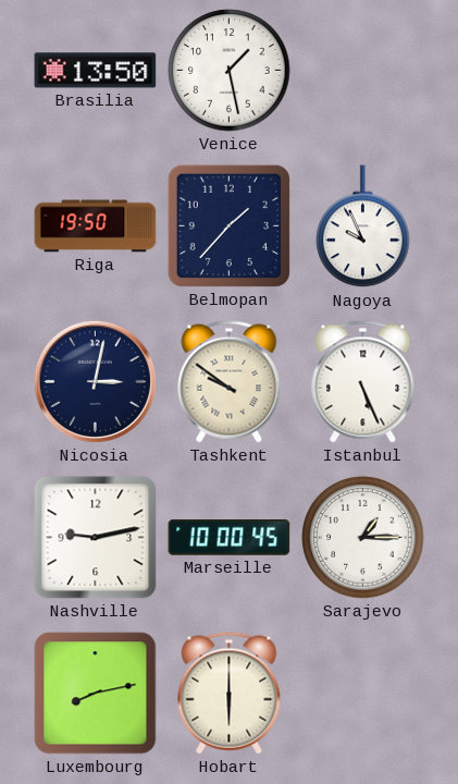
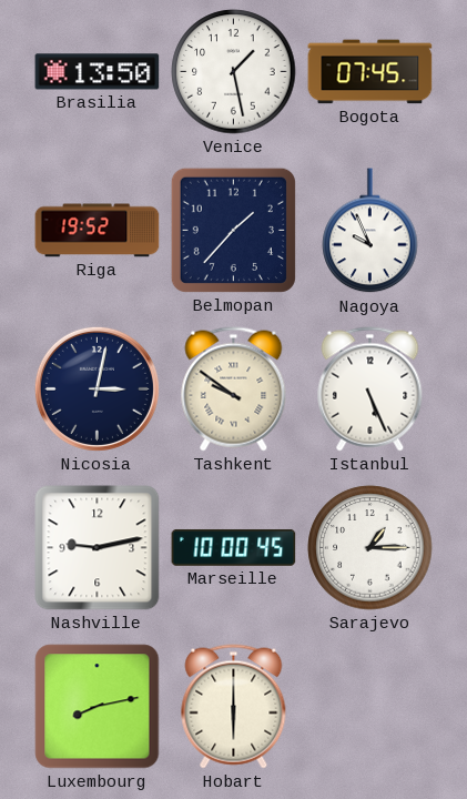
Bogota: none -> 07:45 (370, 72)
Riga: 19:50 -> 19:52 (98, 231)
